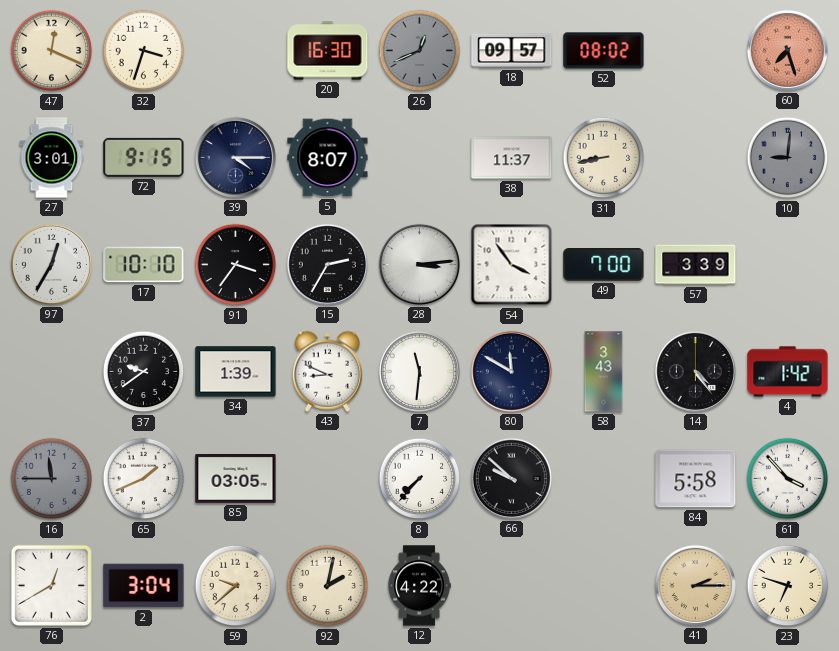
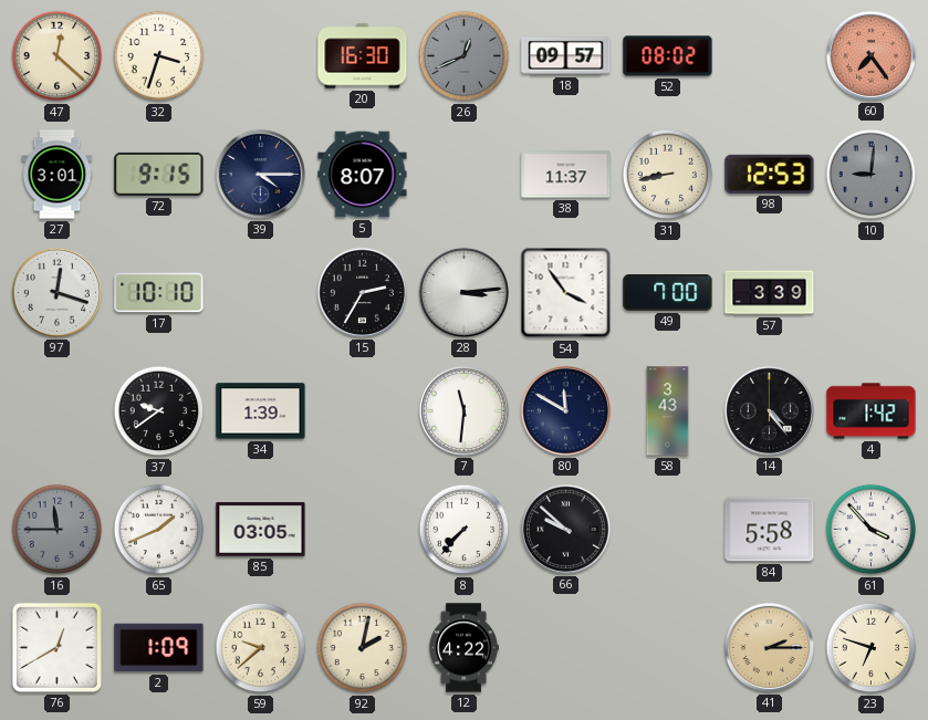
47: 12:19 -> 12:22 (58, 56)
60: 7:27 -> 7:24 (870, 55)
98: none -> 12:53 (770, 174)
97: 12:35 -> 12:18 (56, 292)
91: 3:36 -> none (236, 265)
43: 8:49 -> none (327, 371)
2: 3:04 -> 1:09 (159, 648)
